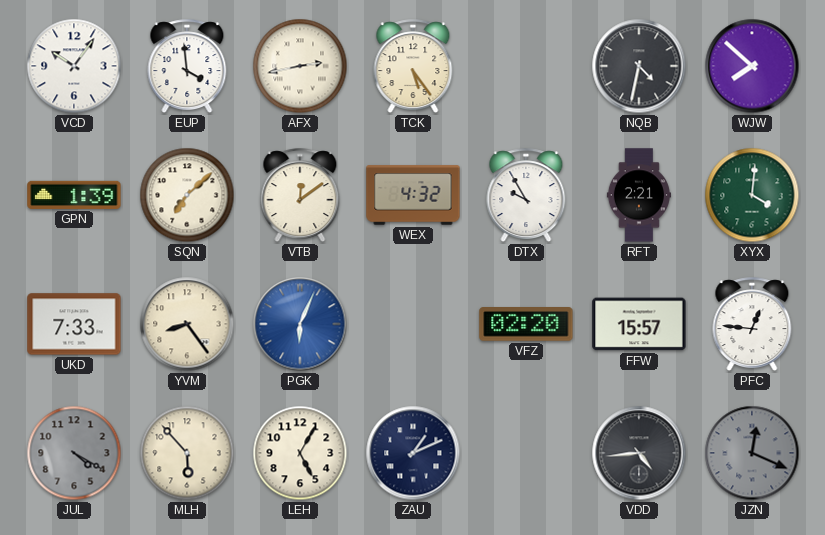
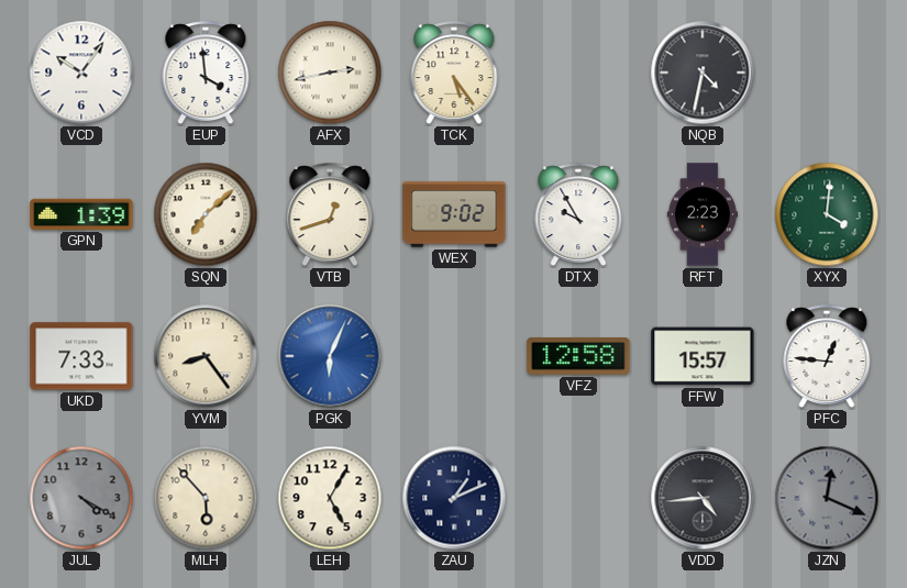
WJW: 7:52 -> none (752, 66)
VTB: 12:09 -> 12:42 (330, 215)
WEX: 4:32 -> 9:02 (454, 214)
RFT: 2:21 -> 2:23 (703, 214)
VFZ: 02:20 -> 12:58 (578, 356)
